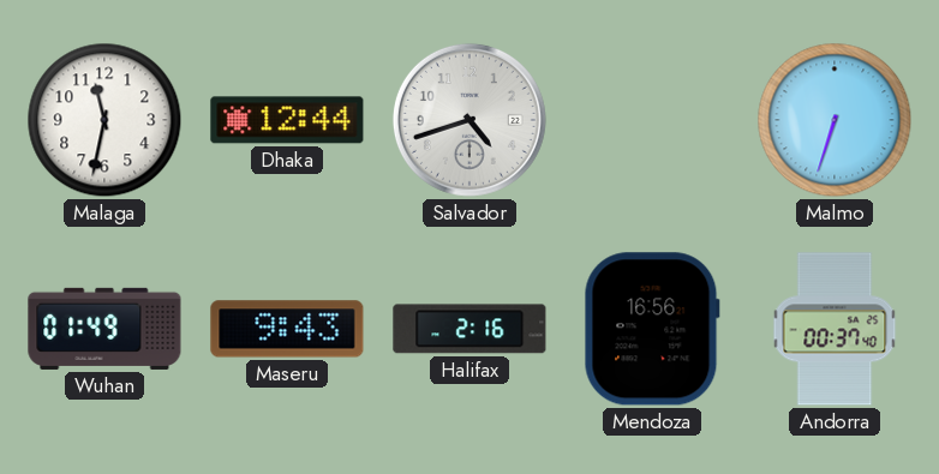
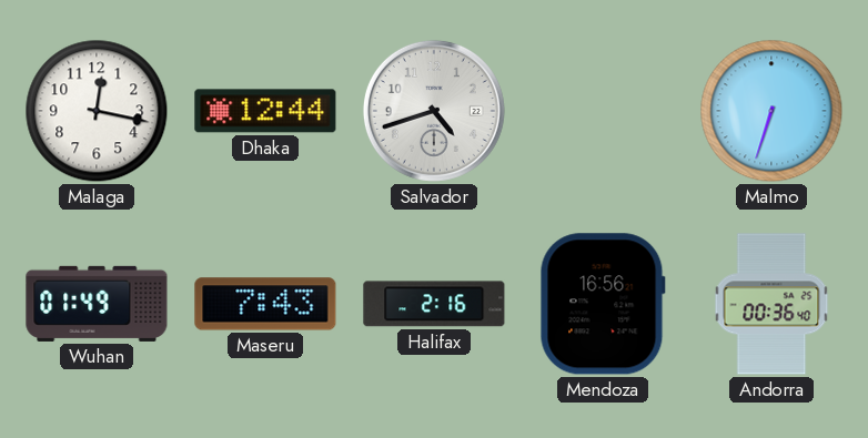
Malaga: 11:32 -> 12:17 (97, 111)
Maseru: 9:43 -> 7:43 (265, 304)
Andorra: 00:37 -> 00:36 (771, 304)
